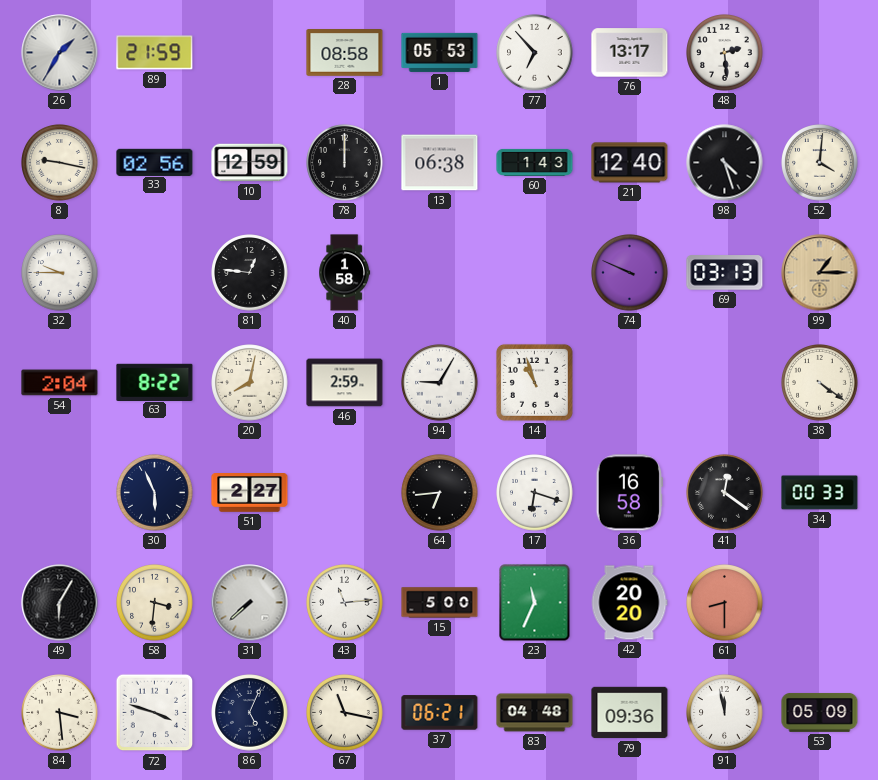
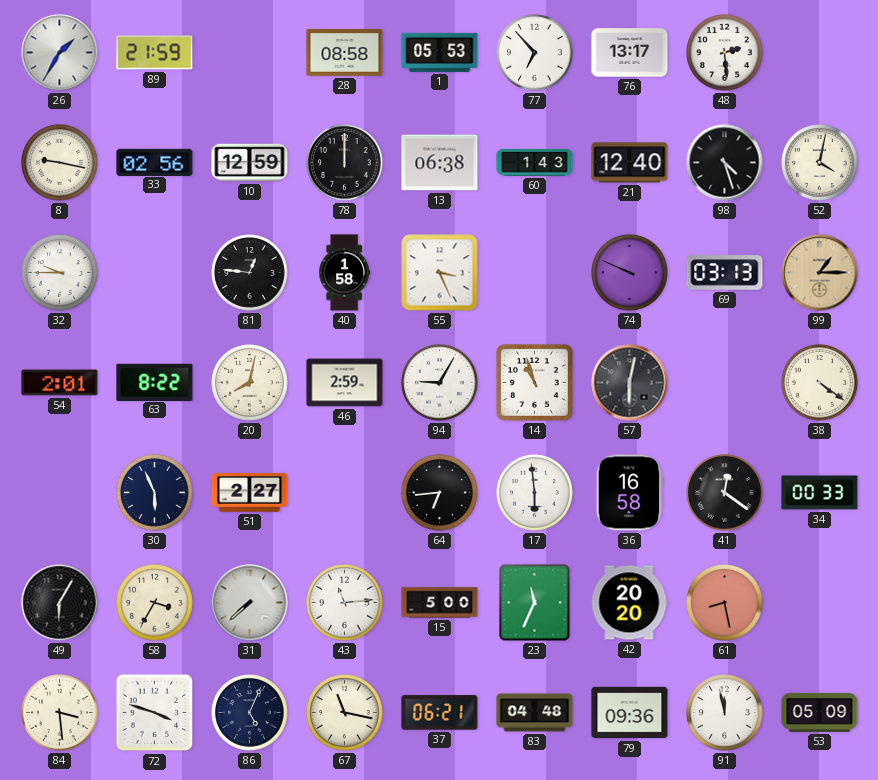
52: 4:01 -> 4:02 (820, 163)
55: none -> 3:26 (440, 273)
54: 2:04 -> 2:01 (60, 383)
57: none -> 6:02 (630, 383)
17: 6:18 -> 5:59 (535, 493)
58: 3:31 -> 3:35 (155, 603)
61: 8:30 -> 8:28 (725, 603)
